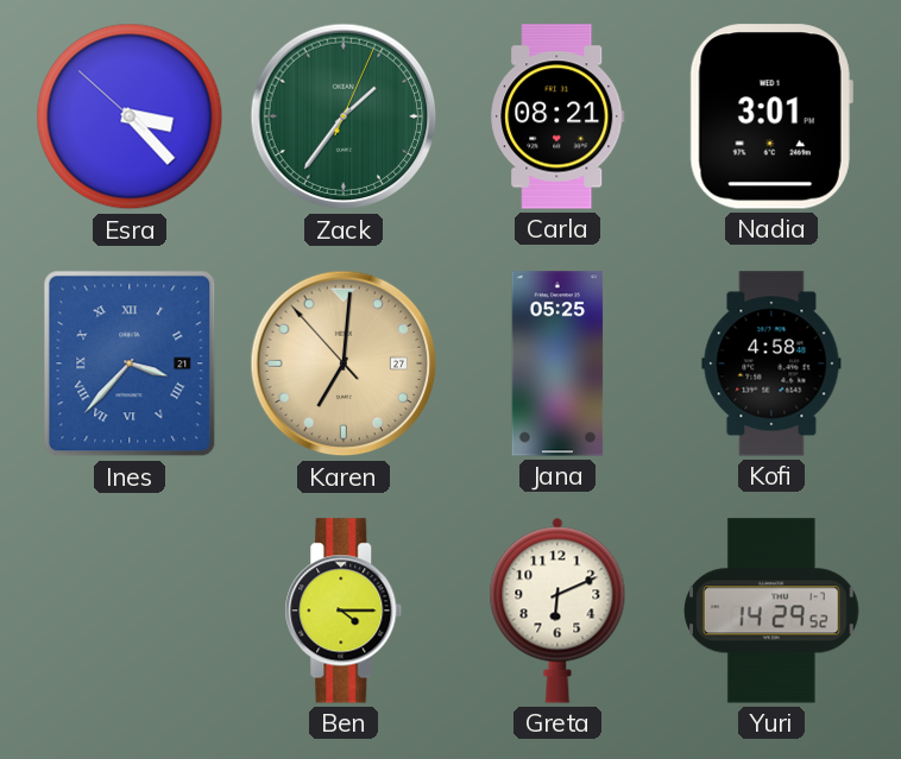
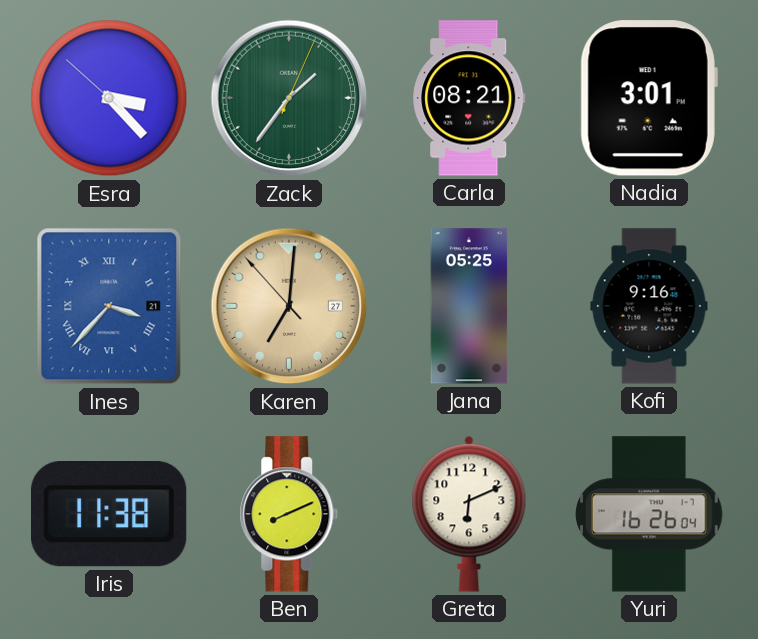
Kofi: 4:58 -> 9:16 (649, 306)
Iris: none -> 11:38 (109, 515)
Ben: 4:15 -> 8:11 (289, 514)
Yuri: 14:29 -> 16:26 (650, 514)
